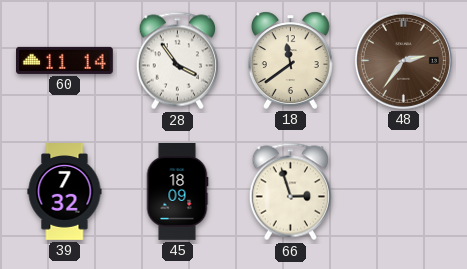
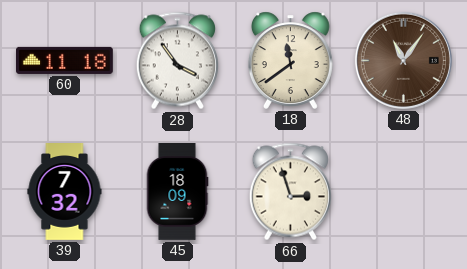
60: 11:14 -> 11:18 (65, 60)
48: 2:36 -> 11:06 (403, 60)
